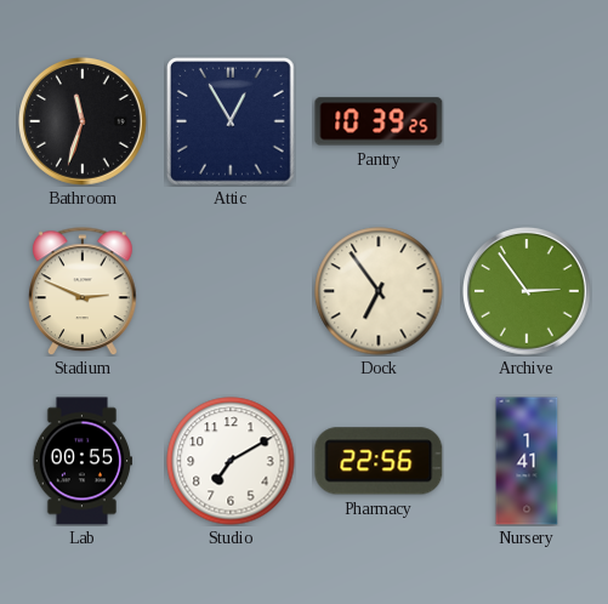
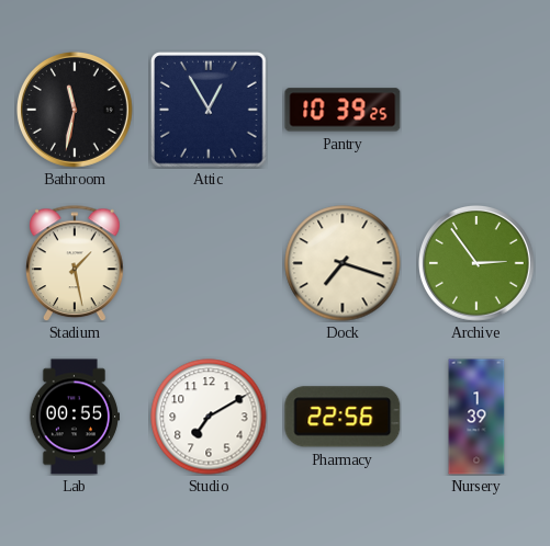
Bathroom: 11:33 -> 11:32 (76, 111)
Stadium: 2:49 -> 1:28 (76, 263)
Dock: 6:54 -> 7:18 (343, 263)
Nursery: 1:41 -> 1:39 (476, 417)
